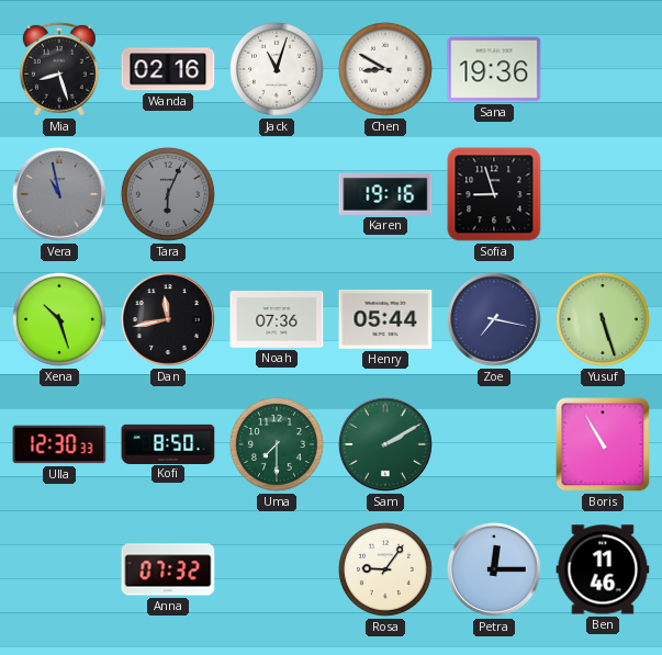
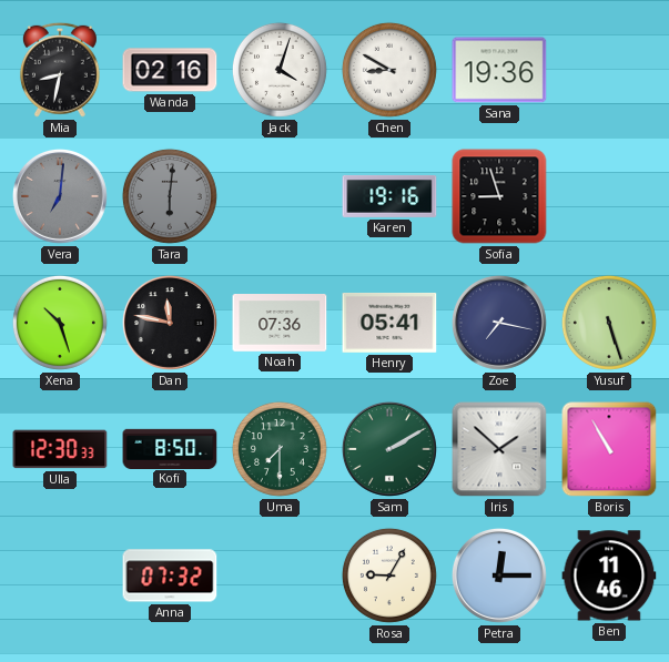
Mia: 8:27 -> 8:32 (60, 70)
Jack: 11:03 -> 4:03 (280, 70)
Vera: 10:58 -> 7:01 (61, 197)
Tara: 6:04 -> 6:01 (170, 196)
Dan: 11:43 -> 11:47 (171, 324)
Henry: 05:44 -> 05:41 (389, 323)
Iris: none -> 1:52 (499, 449)
Rosa: 9:06 -> 9:05 (389, 576)
